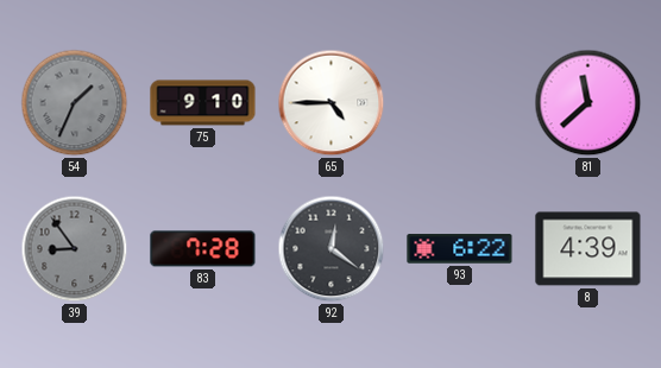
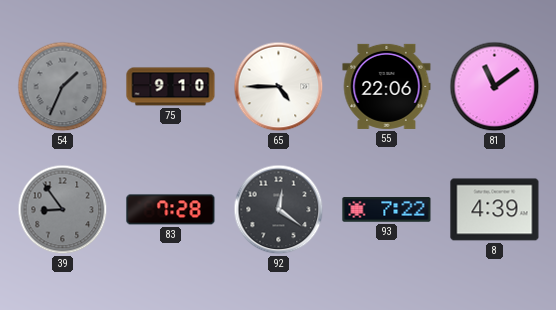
55: none -> 22:06 (387, 86)
81: 11:38 -> 11:09 (495, 87)
93: 6:22 -> 7:22 (387, 210)
